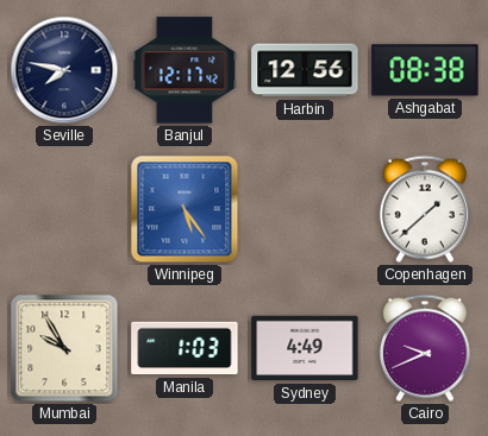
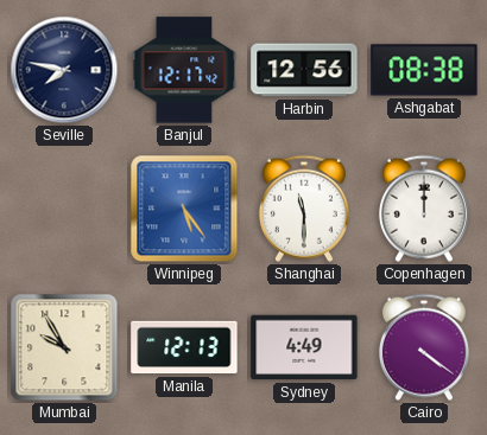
Shanghai: none -> 11:30 (304, 209)
Copenhagen: 1:38 -> 12:00 (424, 209)
Manila: 1:03 -> 12:13 (184, 347)
Cairo: 9:41 -> 4:21 (424, 347)
